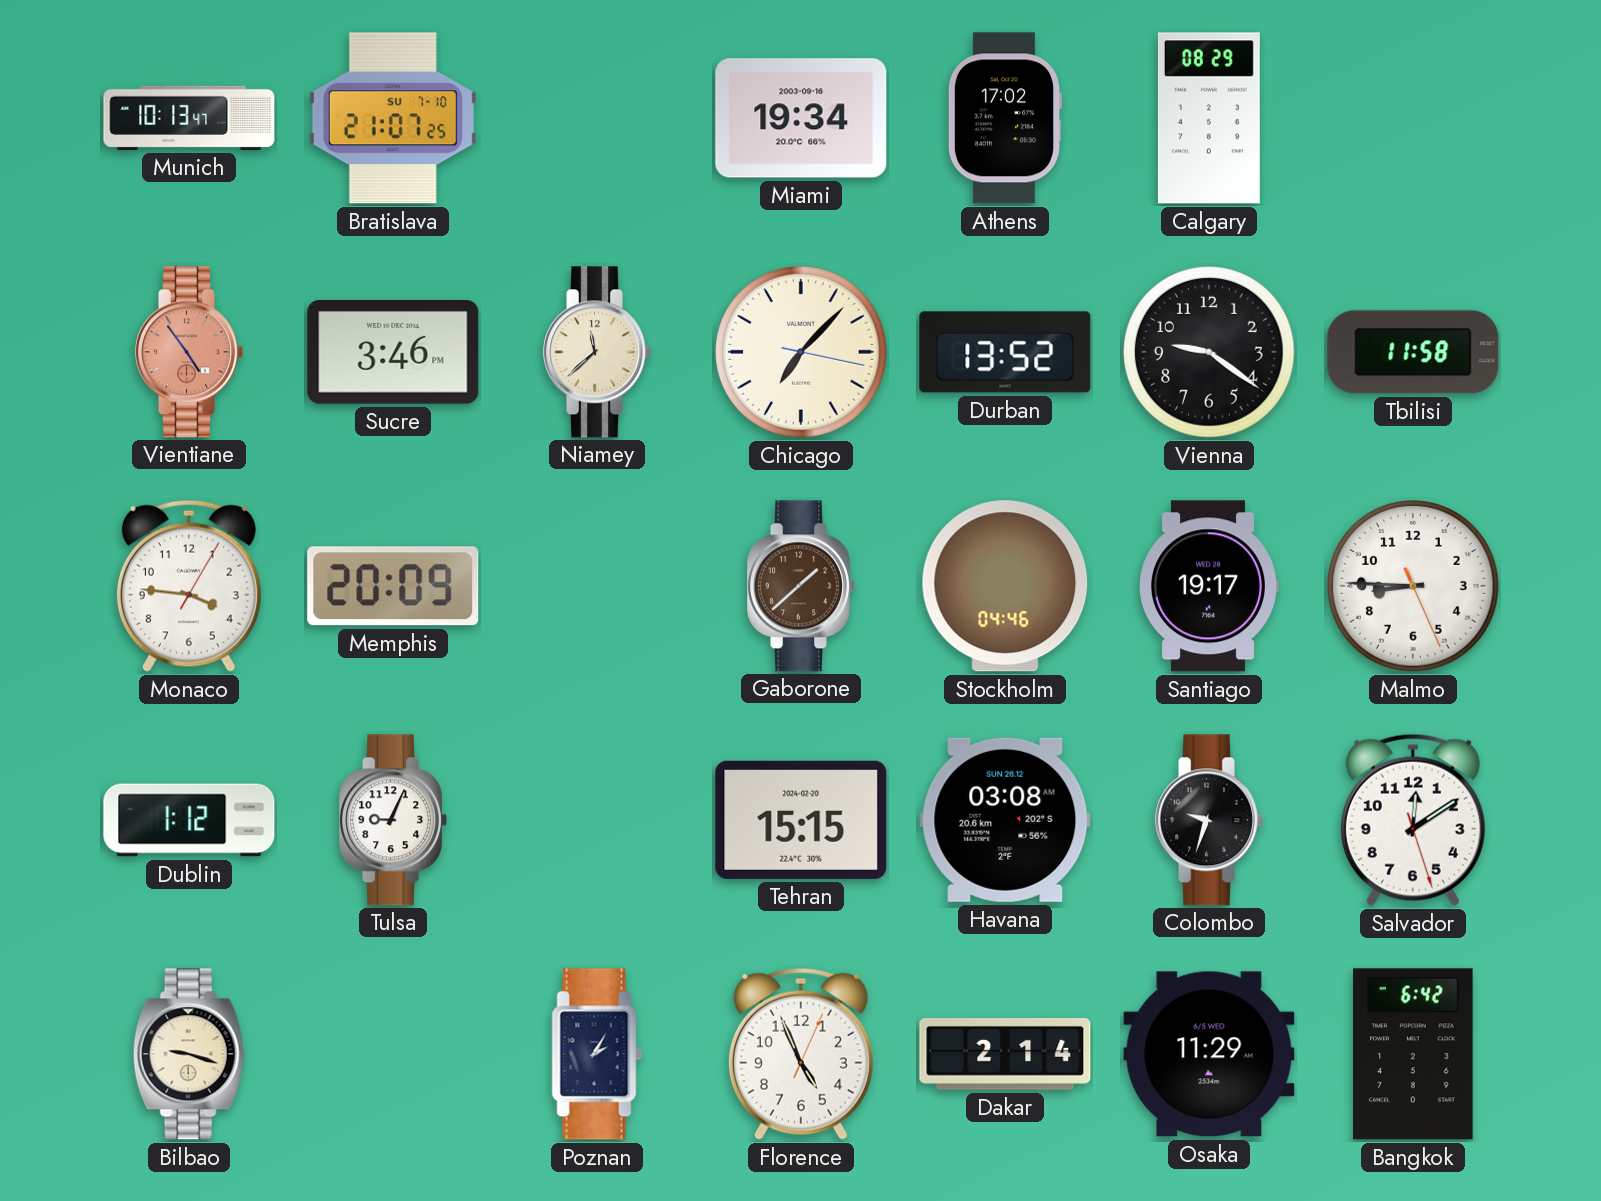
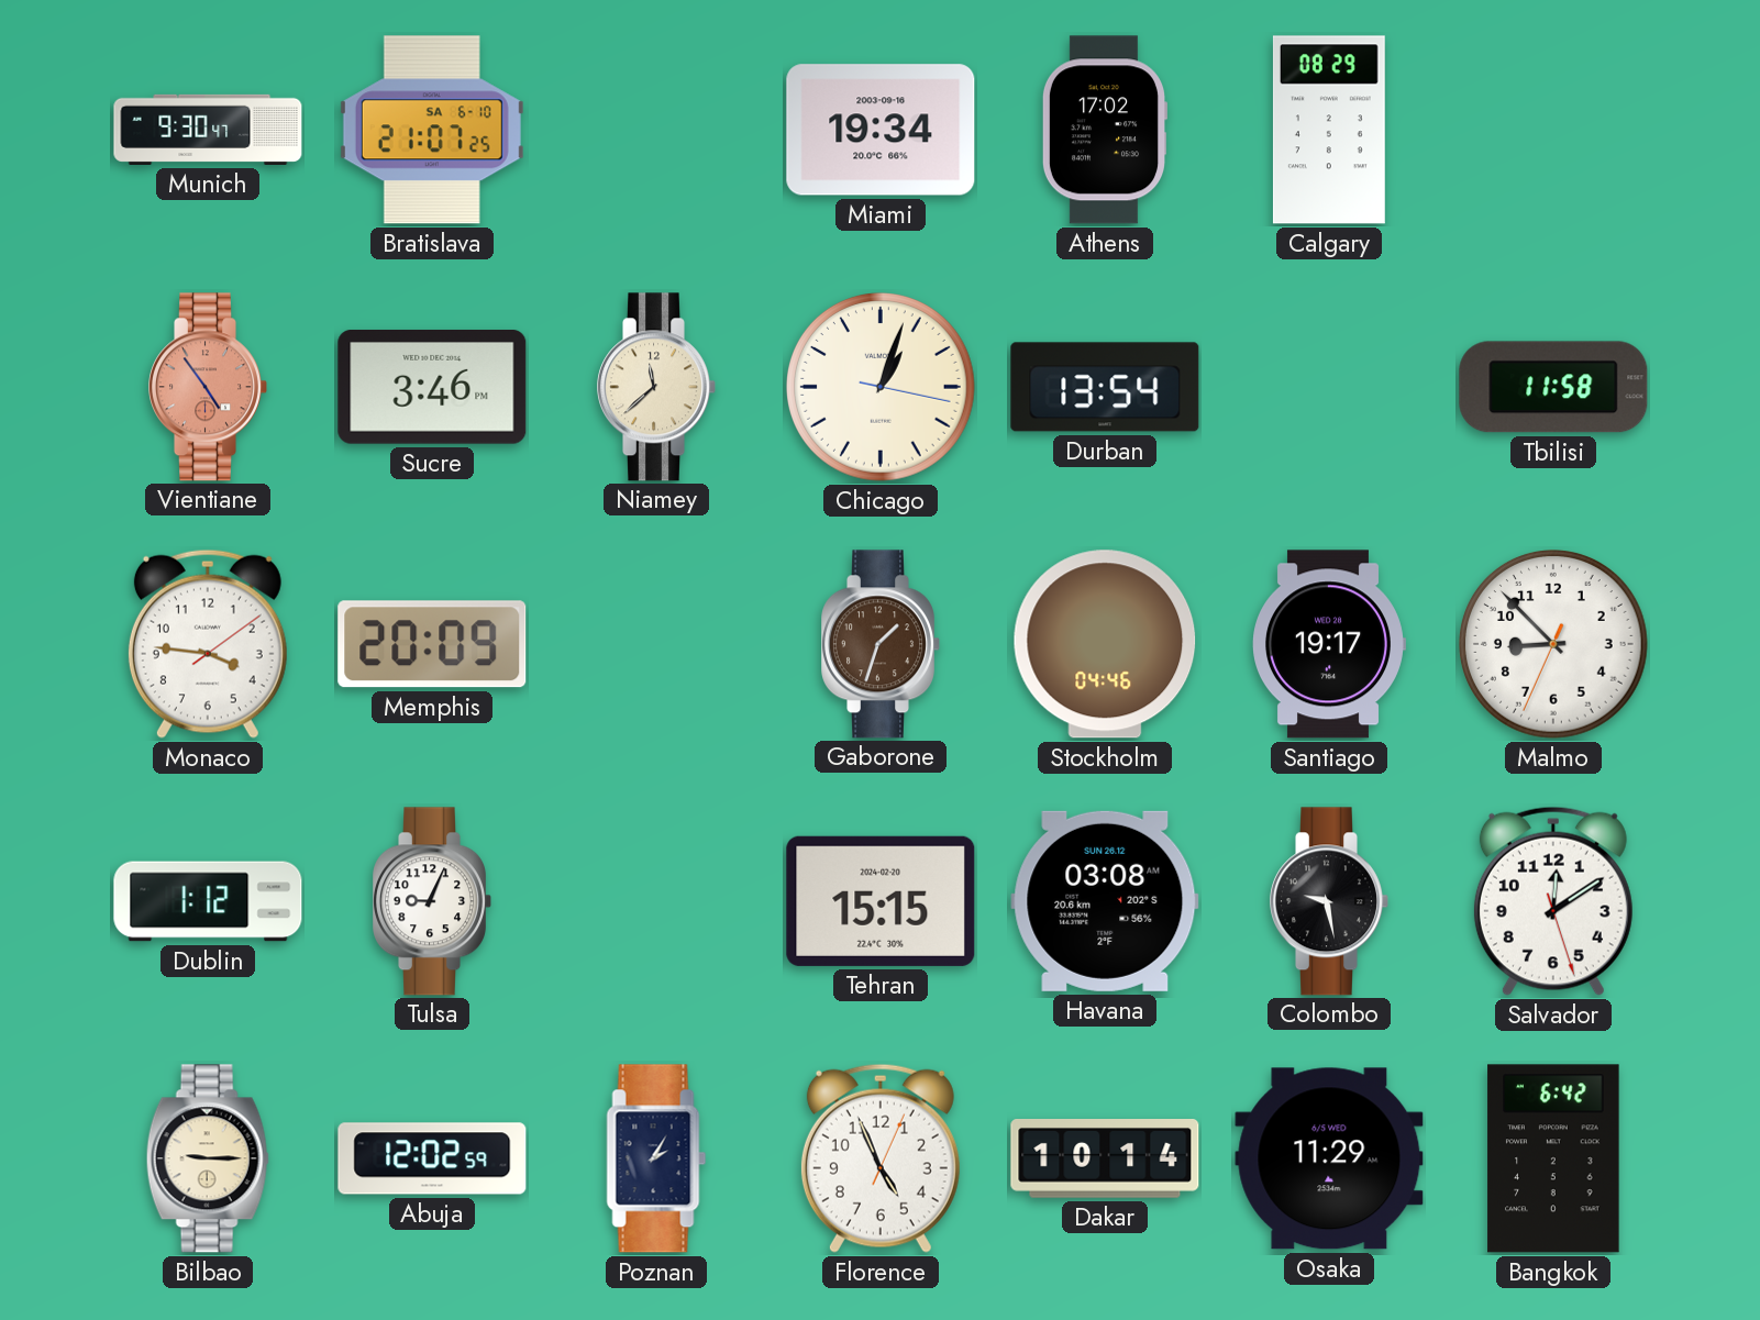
Munich: 10:13 -> 9:30 (208, 130)
Bratislava date: SU 7-10 -> SA 6-10 (432, 130)
Chicago: 7:07 -> 1:03 (882, 388)
Durban: 13:52 -> 13:54 (1105, 387)
Vienna: 9:21 -> none (1210, 353)
Monaco: 3:46:05 -> 3:46:09 (208, 644)
Gaborone: 1:38 -> 1:33 (881, 644)
Malmo: 8:45 -> 8:52 (1554, 645)
Colombo: 9:33 -> 9:28 (1329, 901)
Bilbao: 9:18 -> 9:15 (208, 1158)
Abuja: none -> 12:02 (432, 1158)
Dakar: 2:14 -> 10:14 (1105, 1160)
